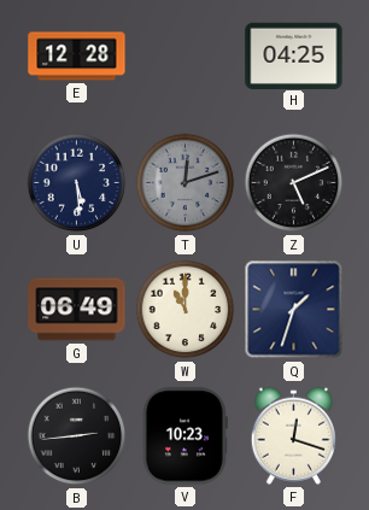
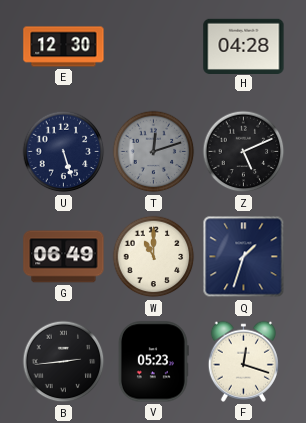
E: 12:28 -> 12:30 (64, 47)
H: 04:25 -> 04:28 (244, 46)
U: 5:29 -> 5:27 (64, 152)
V: 10:23 -> 05:23 (153, 362)
